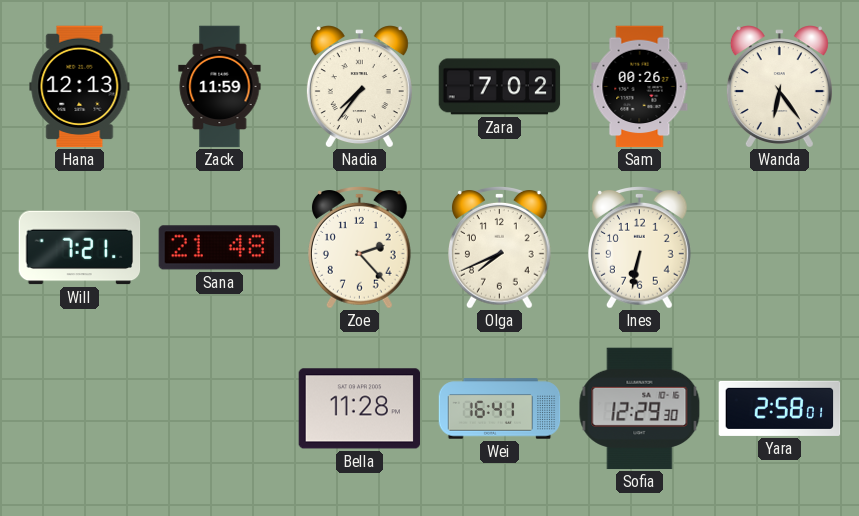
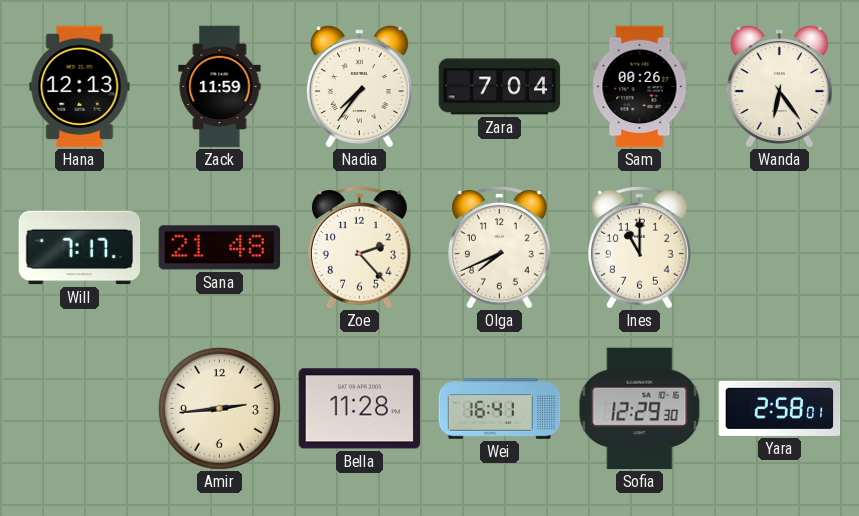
Zara: 7:02 -> 7:04 (500, 87)
Will: 7:21 -> 7:17 (80, 248)
Ines: 6:32 -> 11:00 (640, 248)
Amir: none -> 2:44 (219, 408)
